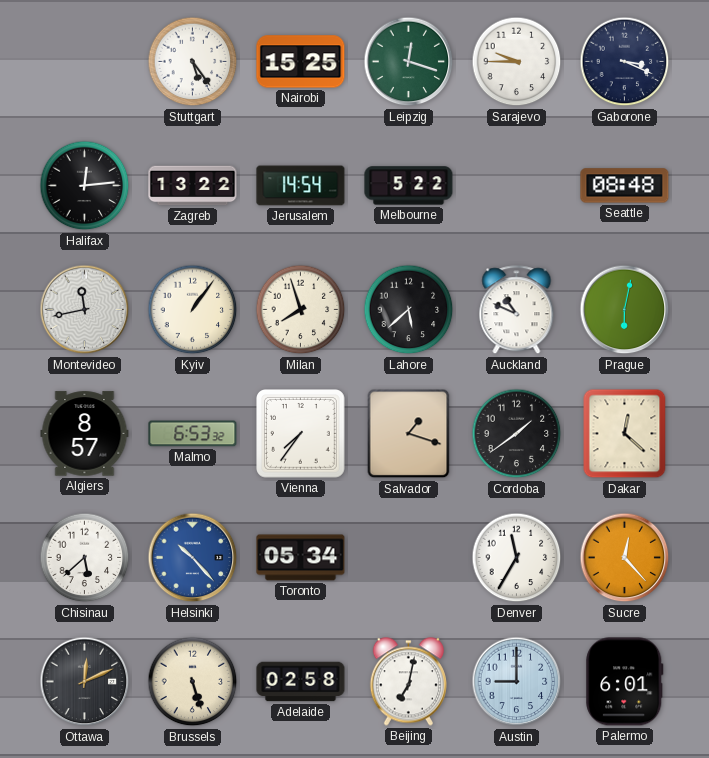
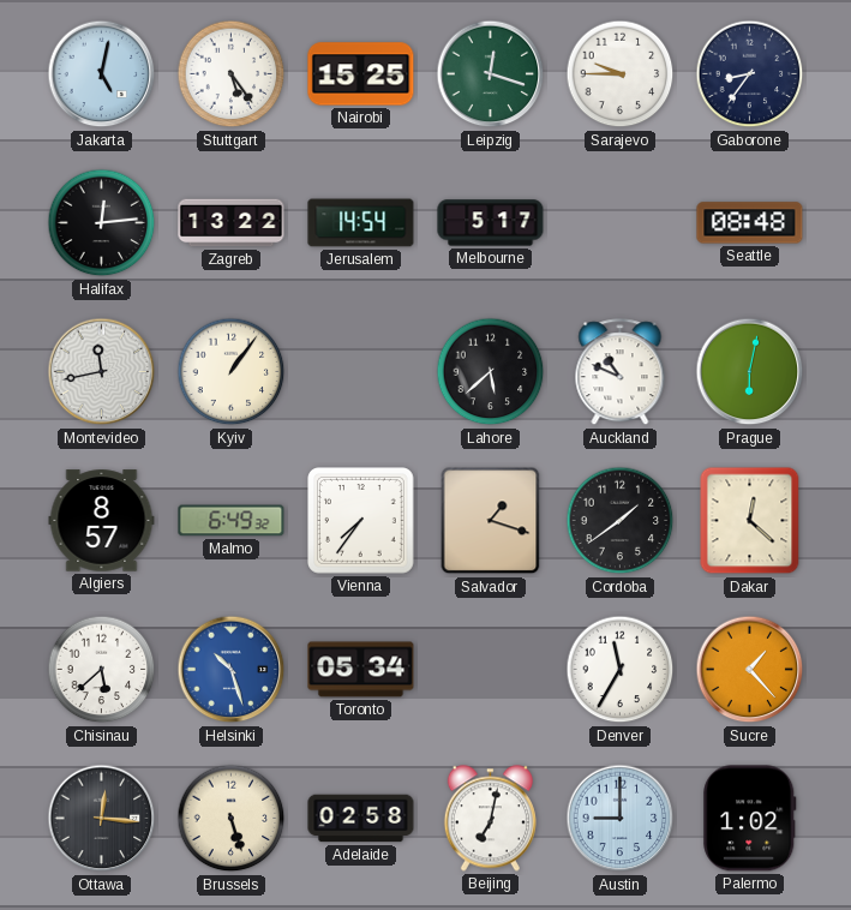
Jakarta: none -> 5:02 (102, 74)
Gaborone: 3:19 -> 8:36 (750, 74)
Melbourne: 5:22 -> 5:17 (491, 223)
Milan: 7:57 -> none (301, 310)
Malmo: 6:53 -> 6:49 (232, 521)
Helsinki: 10:23 -> 10:27 (232, 670)
Sucre: 12:23 -> 1:23 (750, 670)
Ottawa: 12:11 -> 12:16 (102, 819)
Palermo: 6:01 -> 1:02 (750, 819)
